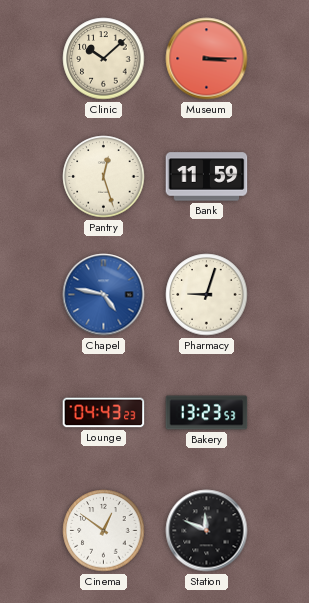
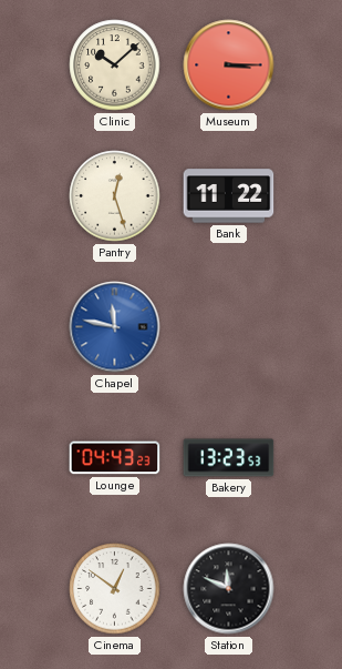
Bank: 11:59 -> 11:22 (229, 196)
Chapel: 4:47 -> 11:47 (115, 327)
Pharmacy: 9:03 -> none (207, 295)
